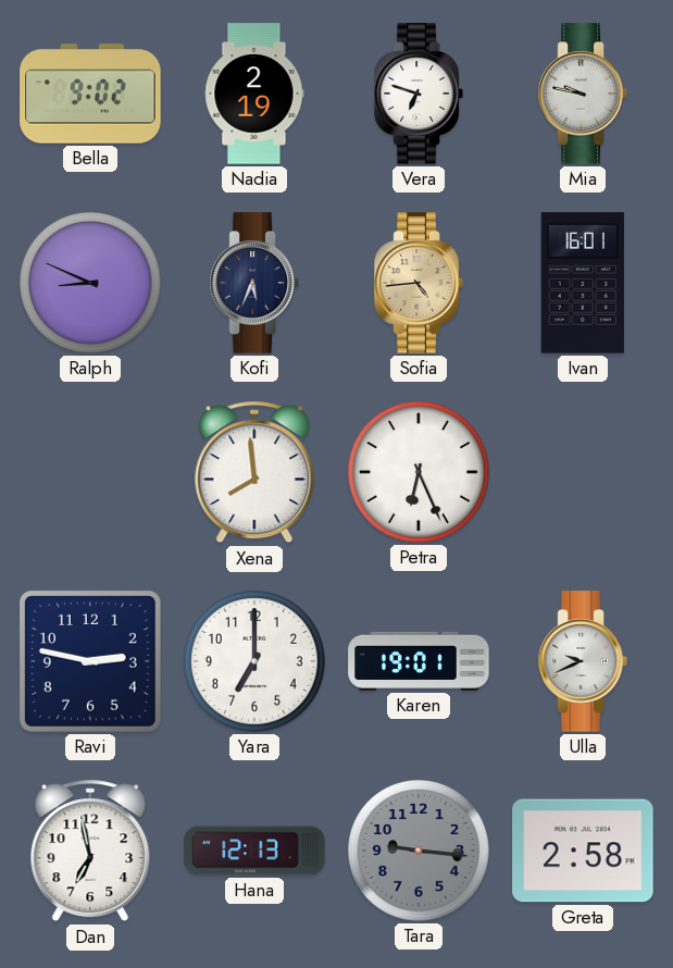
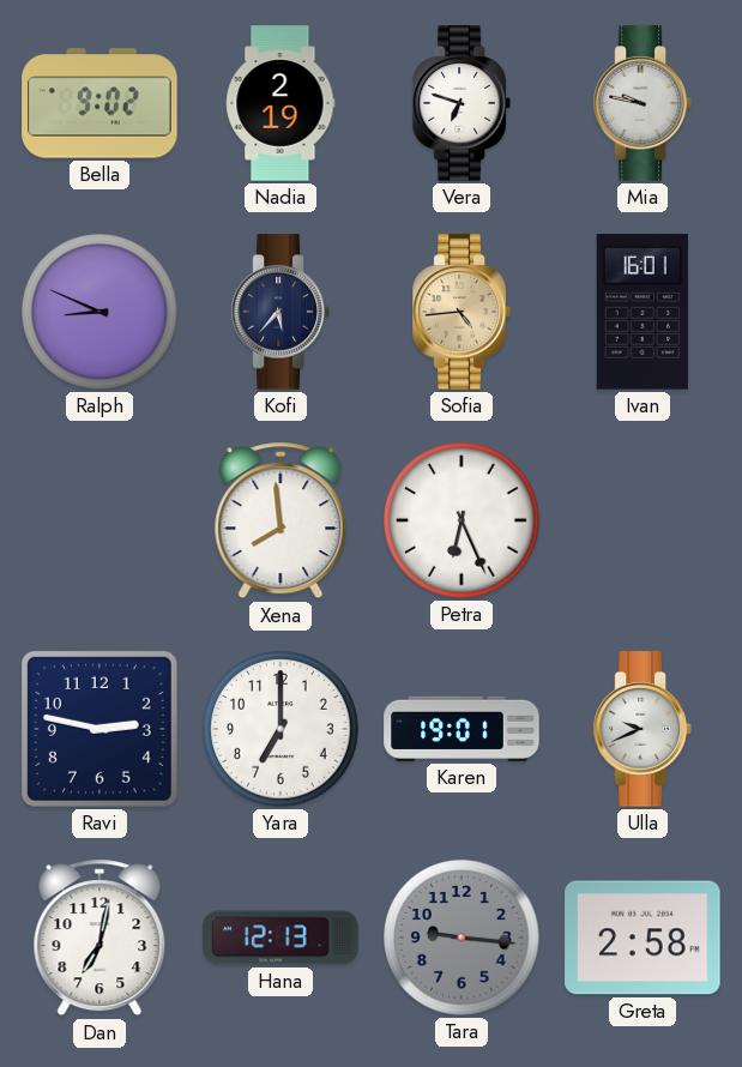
Kofi: 5:34 -> 5:37 (280, 312)
Dan: 6:58 -> 7:02 (99, 938)
